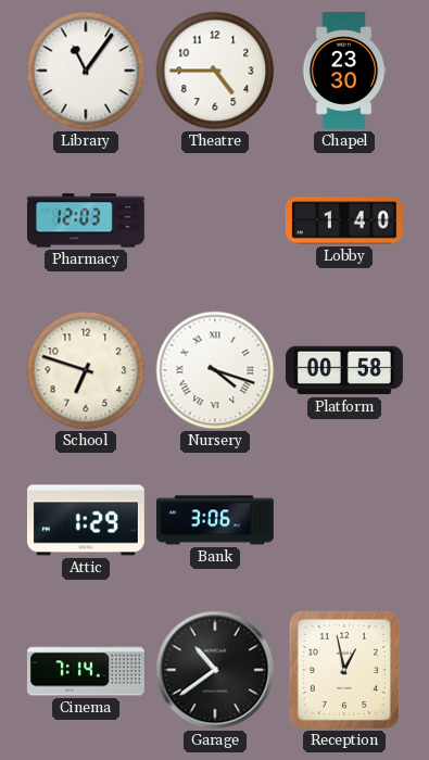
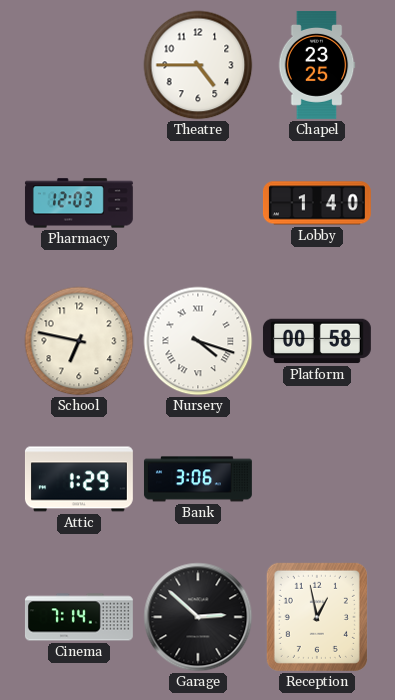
Library: 11:06 -> none (86, 71)
Chapel: 23:30 -> 23:25 (317, 65)
School: 6:48 -> 6:47 (79, 341)
Garage: 10:39 -> 2:52 (198, 617)
